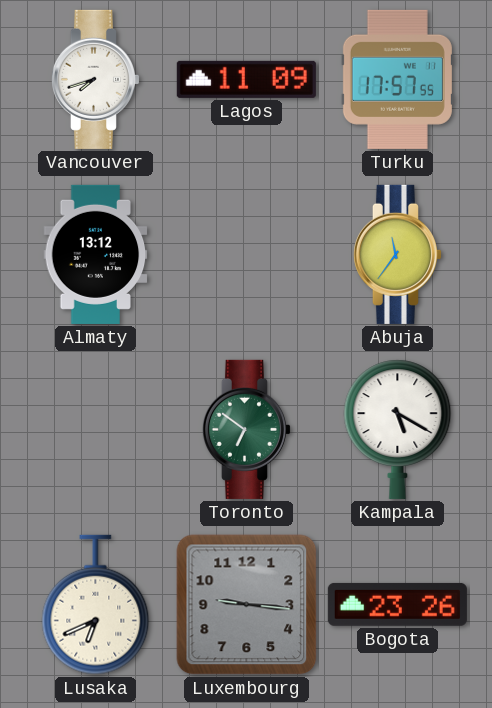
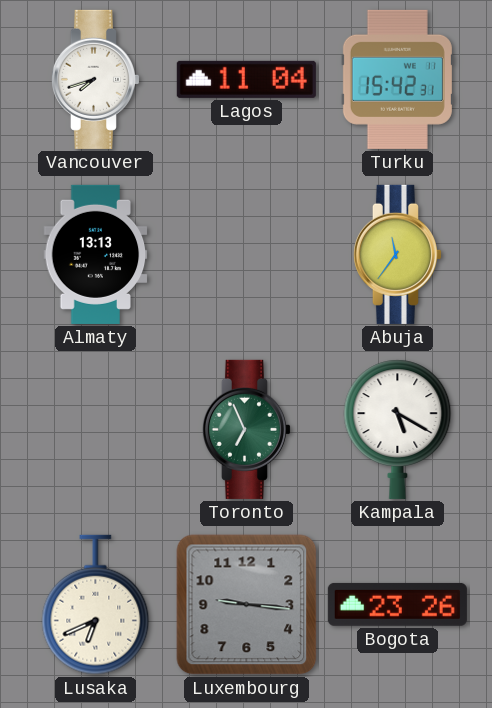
Lagos: 11:09 -> 11:04 (246, 79)
Turku: 17:57 -> 15:42 (397, 79)
Almaty: 13:12 -> 13:13 (96, 254)
Toronto: 6:51 -> 6:56 (246, 429)
